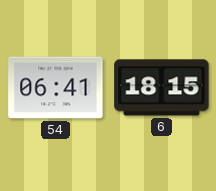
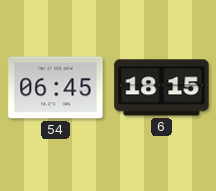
54: 06:41 -> 06:45 (56, 88)
